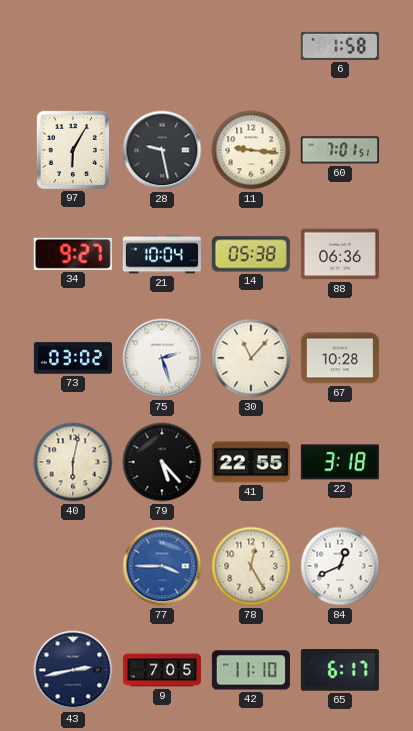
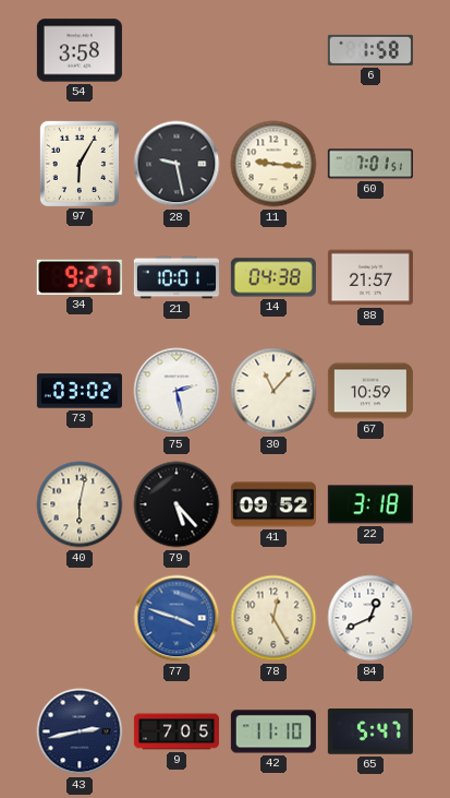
54: none -> 3:58 (80, 50)
21: 10:04 -> 10:01 (177, 277)
14: 05:38 -> 04:38 (273, 277)
88: 06:36 -> 21:57 (370, 277)
75: 2:27 -> 2:28 (177, 391)
67: 10:28 -> 10:59 (370, 391)
41: 22:55 -> 09:52 (273, 504)
77: 3:45 -> 3:48 (177, 618)
65: 6:17 -> 5:47 (370, 733)
